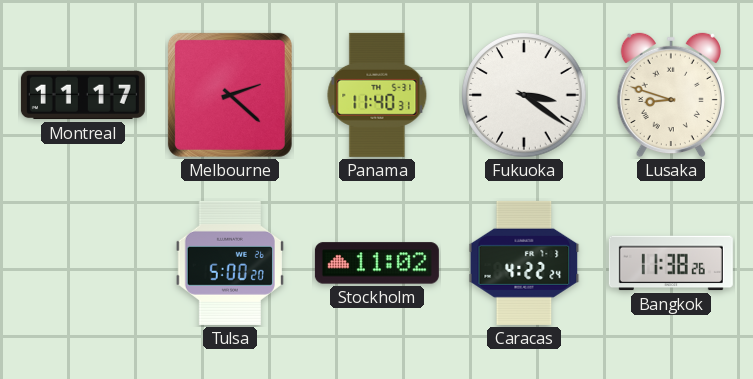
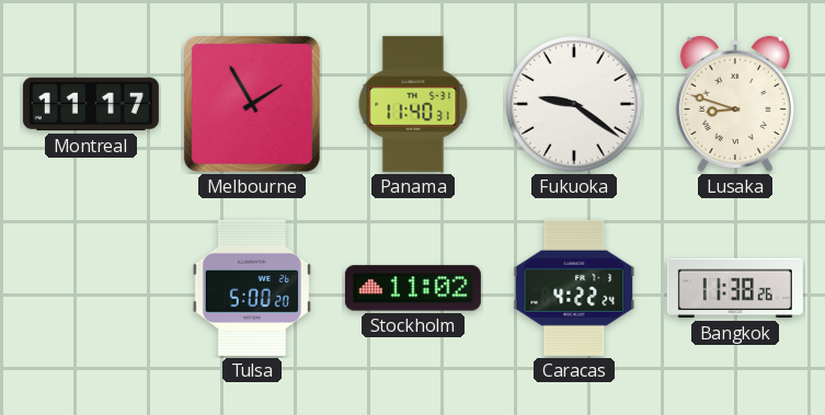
Melbourne: 2:22 -> 1:55 (252, 104)
Fukuoka: 3:21 -> 9:21 (574, 104)
